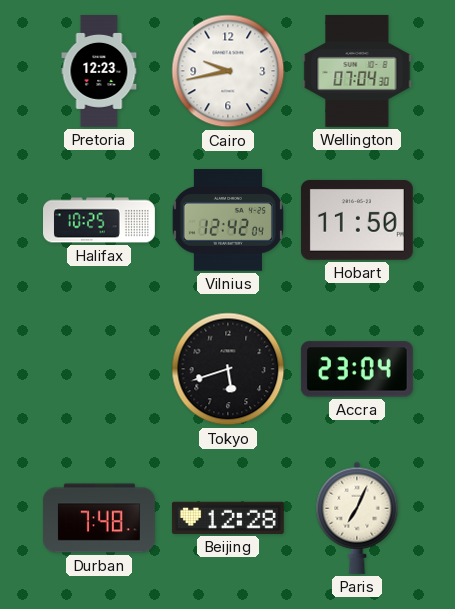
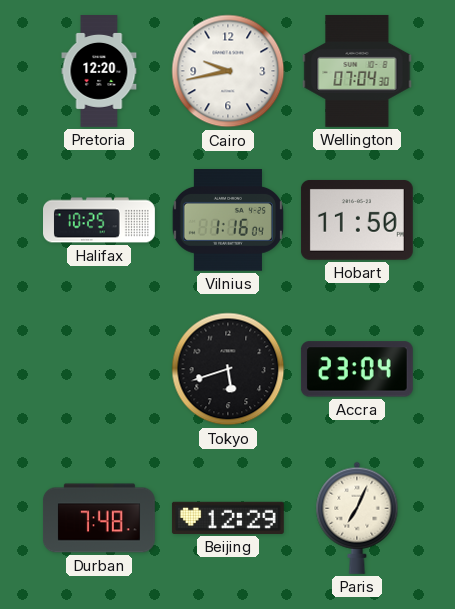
Pretoria: 12:23 -> 12:20 (99, 72)
Vilnius: 12:42 -> 1:16 (228, 220)
Beijing: 12:28 -> 12:29 (228, 518)
